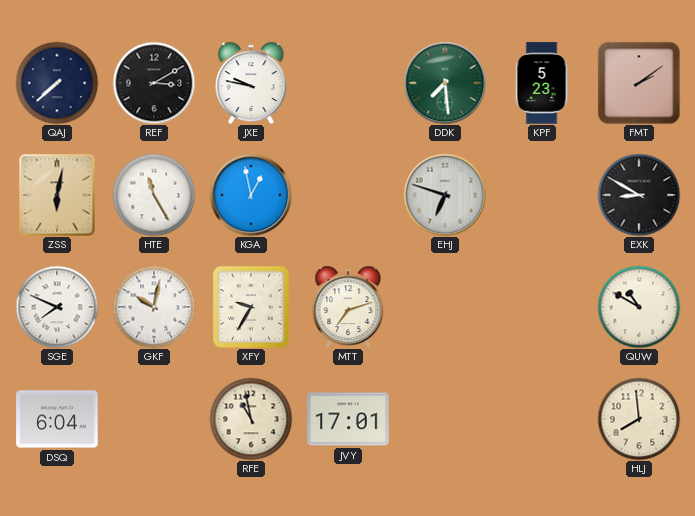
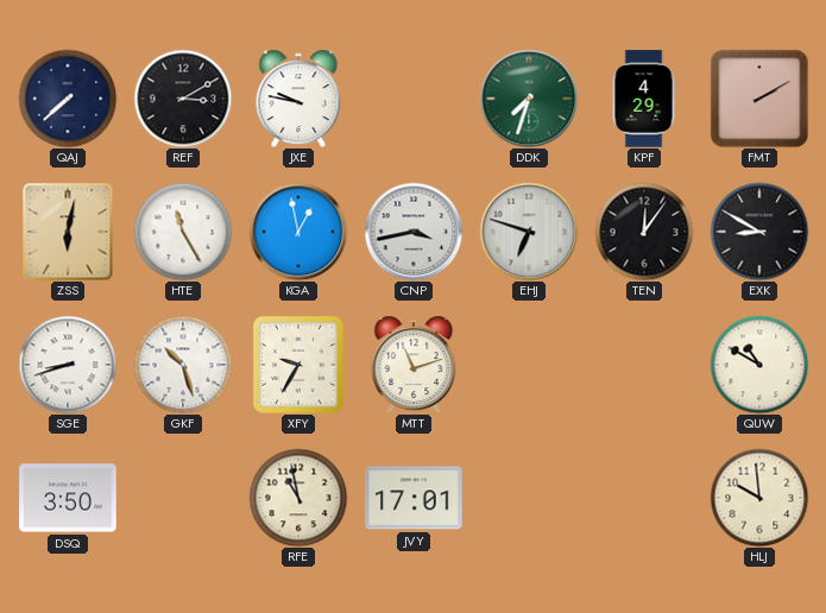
DDK: 7:29 -> 7:33 (529, 99)
KPF: 5:23 -> 4:29 (644, 99)
FMT: 2:09 -> 2:10 (759, 99)
CNP: none -> 3:43 (414, 232)
TEN: none -> 12:06 (644, 232)
SGE: 7:49 -> 8:42 (68, 365)
GKF: 10:02 -> 10:27 (183, 365)
MTT: 7:12 -> 11:12 (414, 365)
DSQ: 6:04 -> 3:50 (68, 498)
HLJ: 7:59 -> 9:59 (759, 498)
